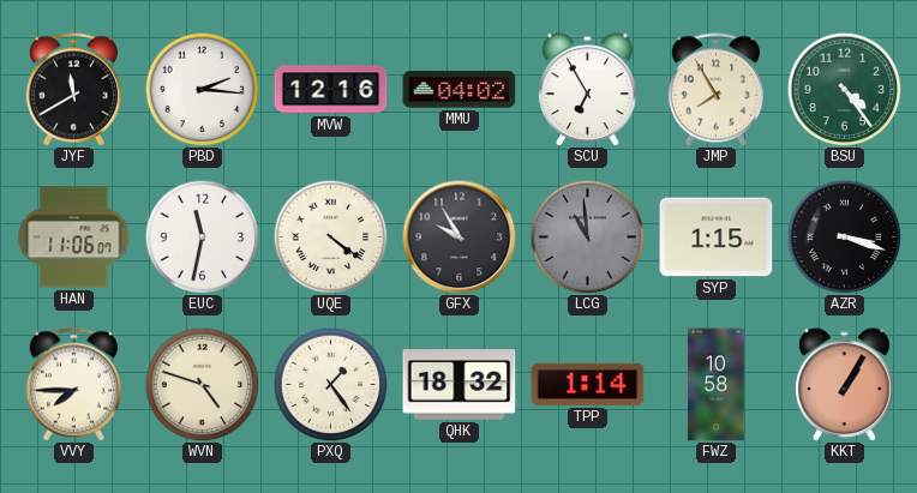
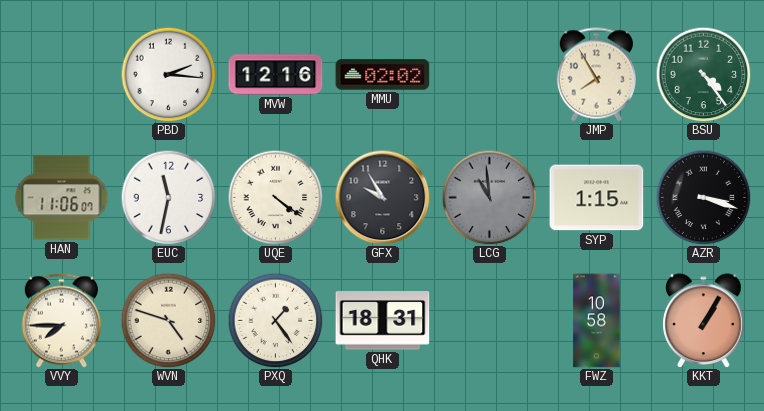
JYF: 11:40 -> none (73, 90)
MMU: 04:02 -> 02:02 (383, 75)
SCU: 6:55 -> none (588, 89)
QHK: 18:32 -> 18:31 (383, 321)
TPP: 1:14 -> none (588, 384)
